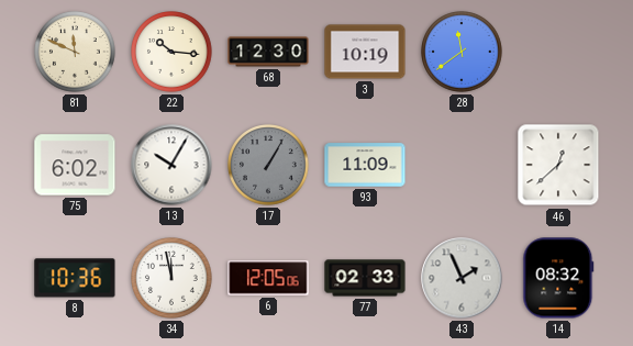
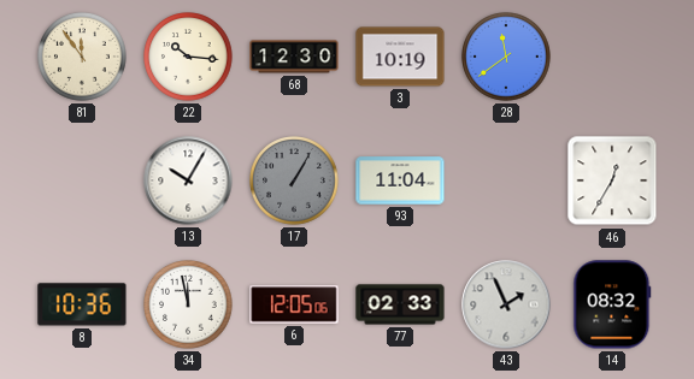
81: 11:49 -> 11:54 (82, 57)
75: 6:02 -> none (75, 165)
93: 11:09 -> 11:04 (400, 180)
46: 12:38 -> 12:35 (612, 180)
